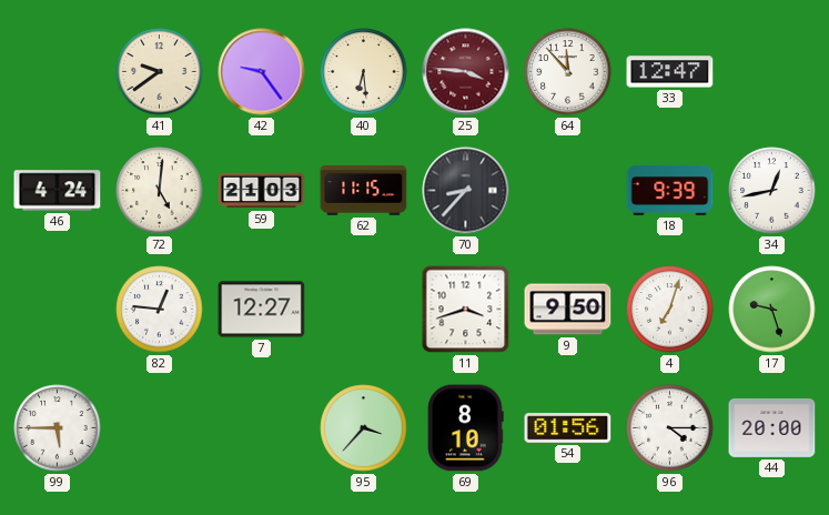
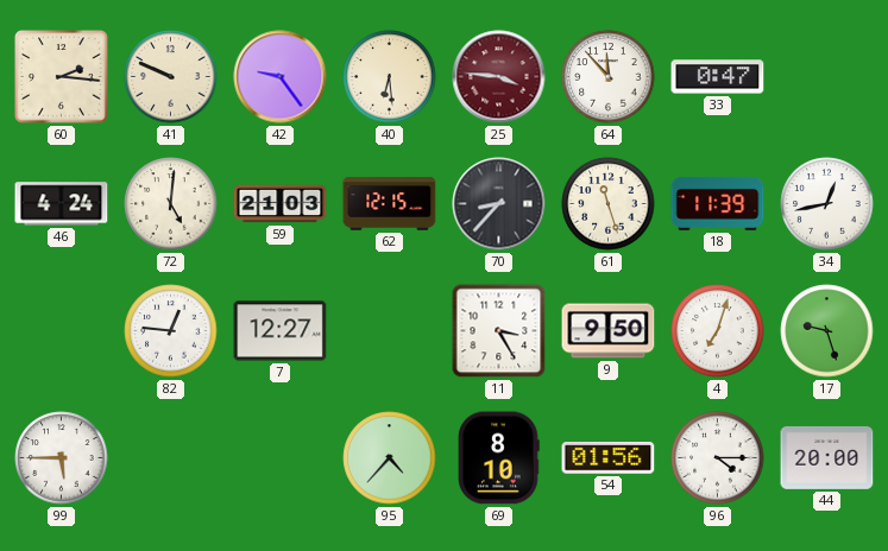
60: none -> 2:16 (62, 77)
41: 9:39 -> 9:49 (171, 77)
33: 12:47 -> 0:47 (718, 77)
62: 11:15 -> 12:15 (390, 204)
61: none -> 11:27 (609, 204)
18: 9:39 -> 11:39 (718, 203)
11: 3:42 -> 3:25 (499, 331)
95: 3:37 -> 4:37 (390, 458)
